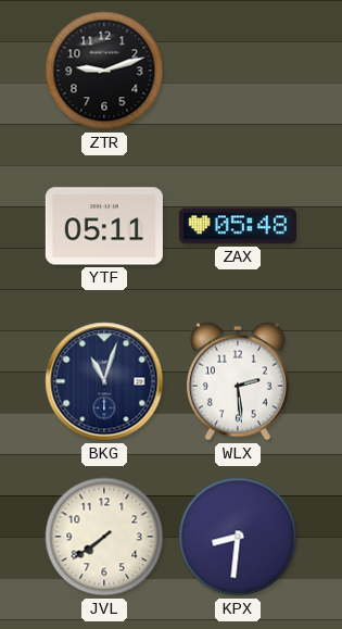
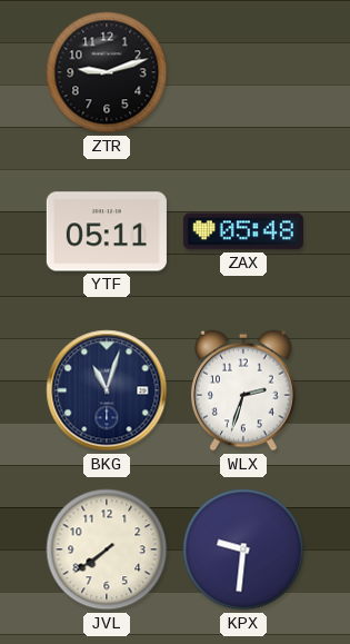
WLX: 2:29 -> 2:33 (244, 390)
KPX: 8:31 -> 9:31 (243, 549)
